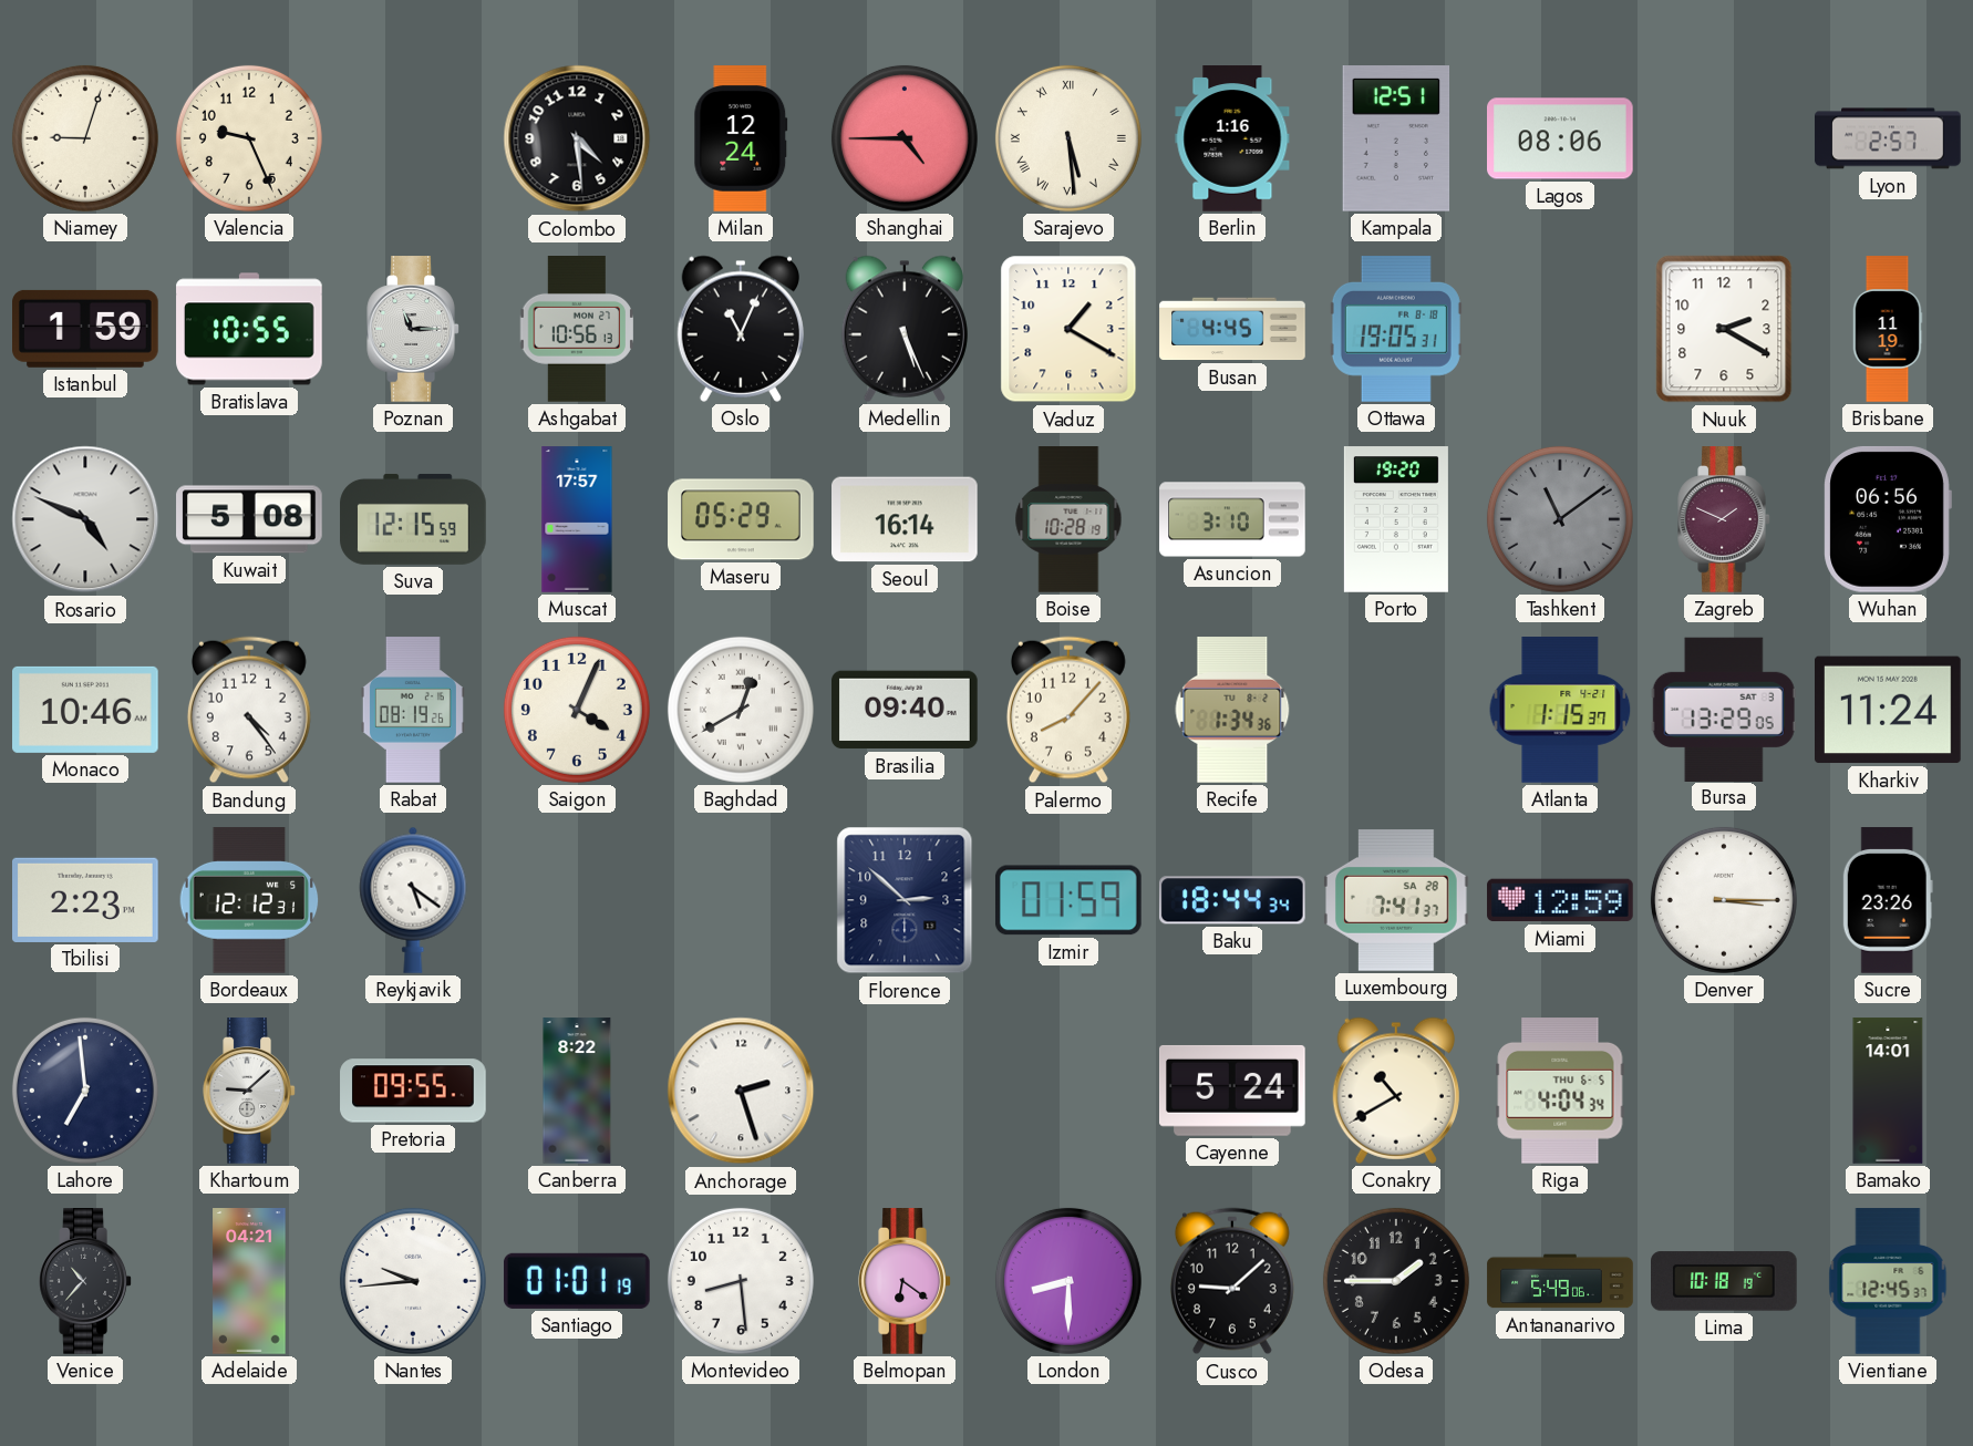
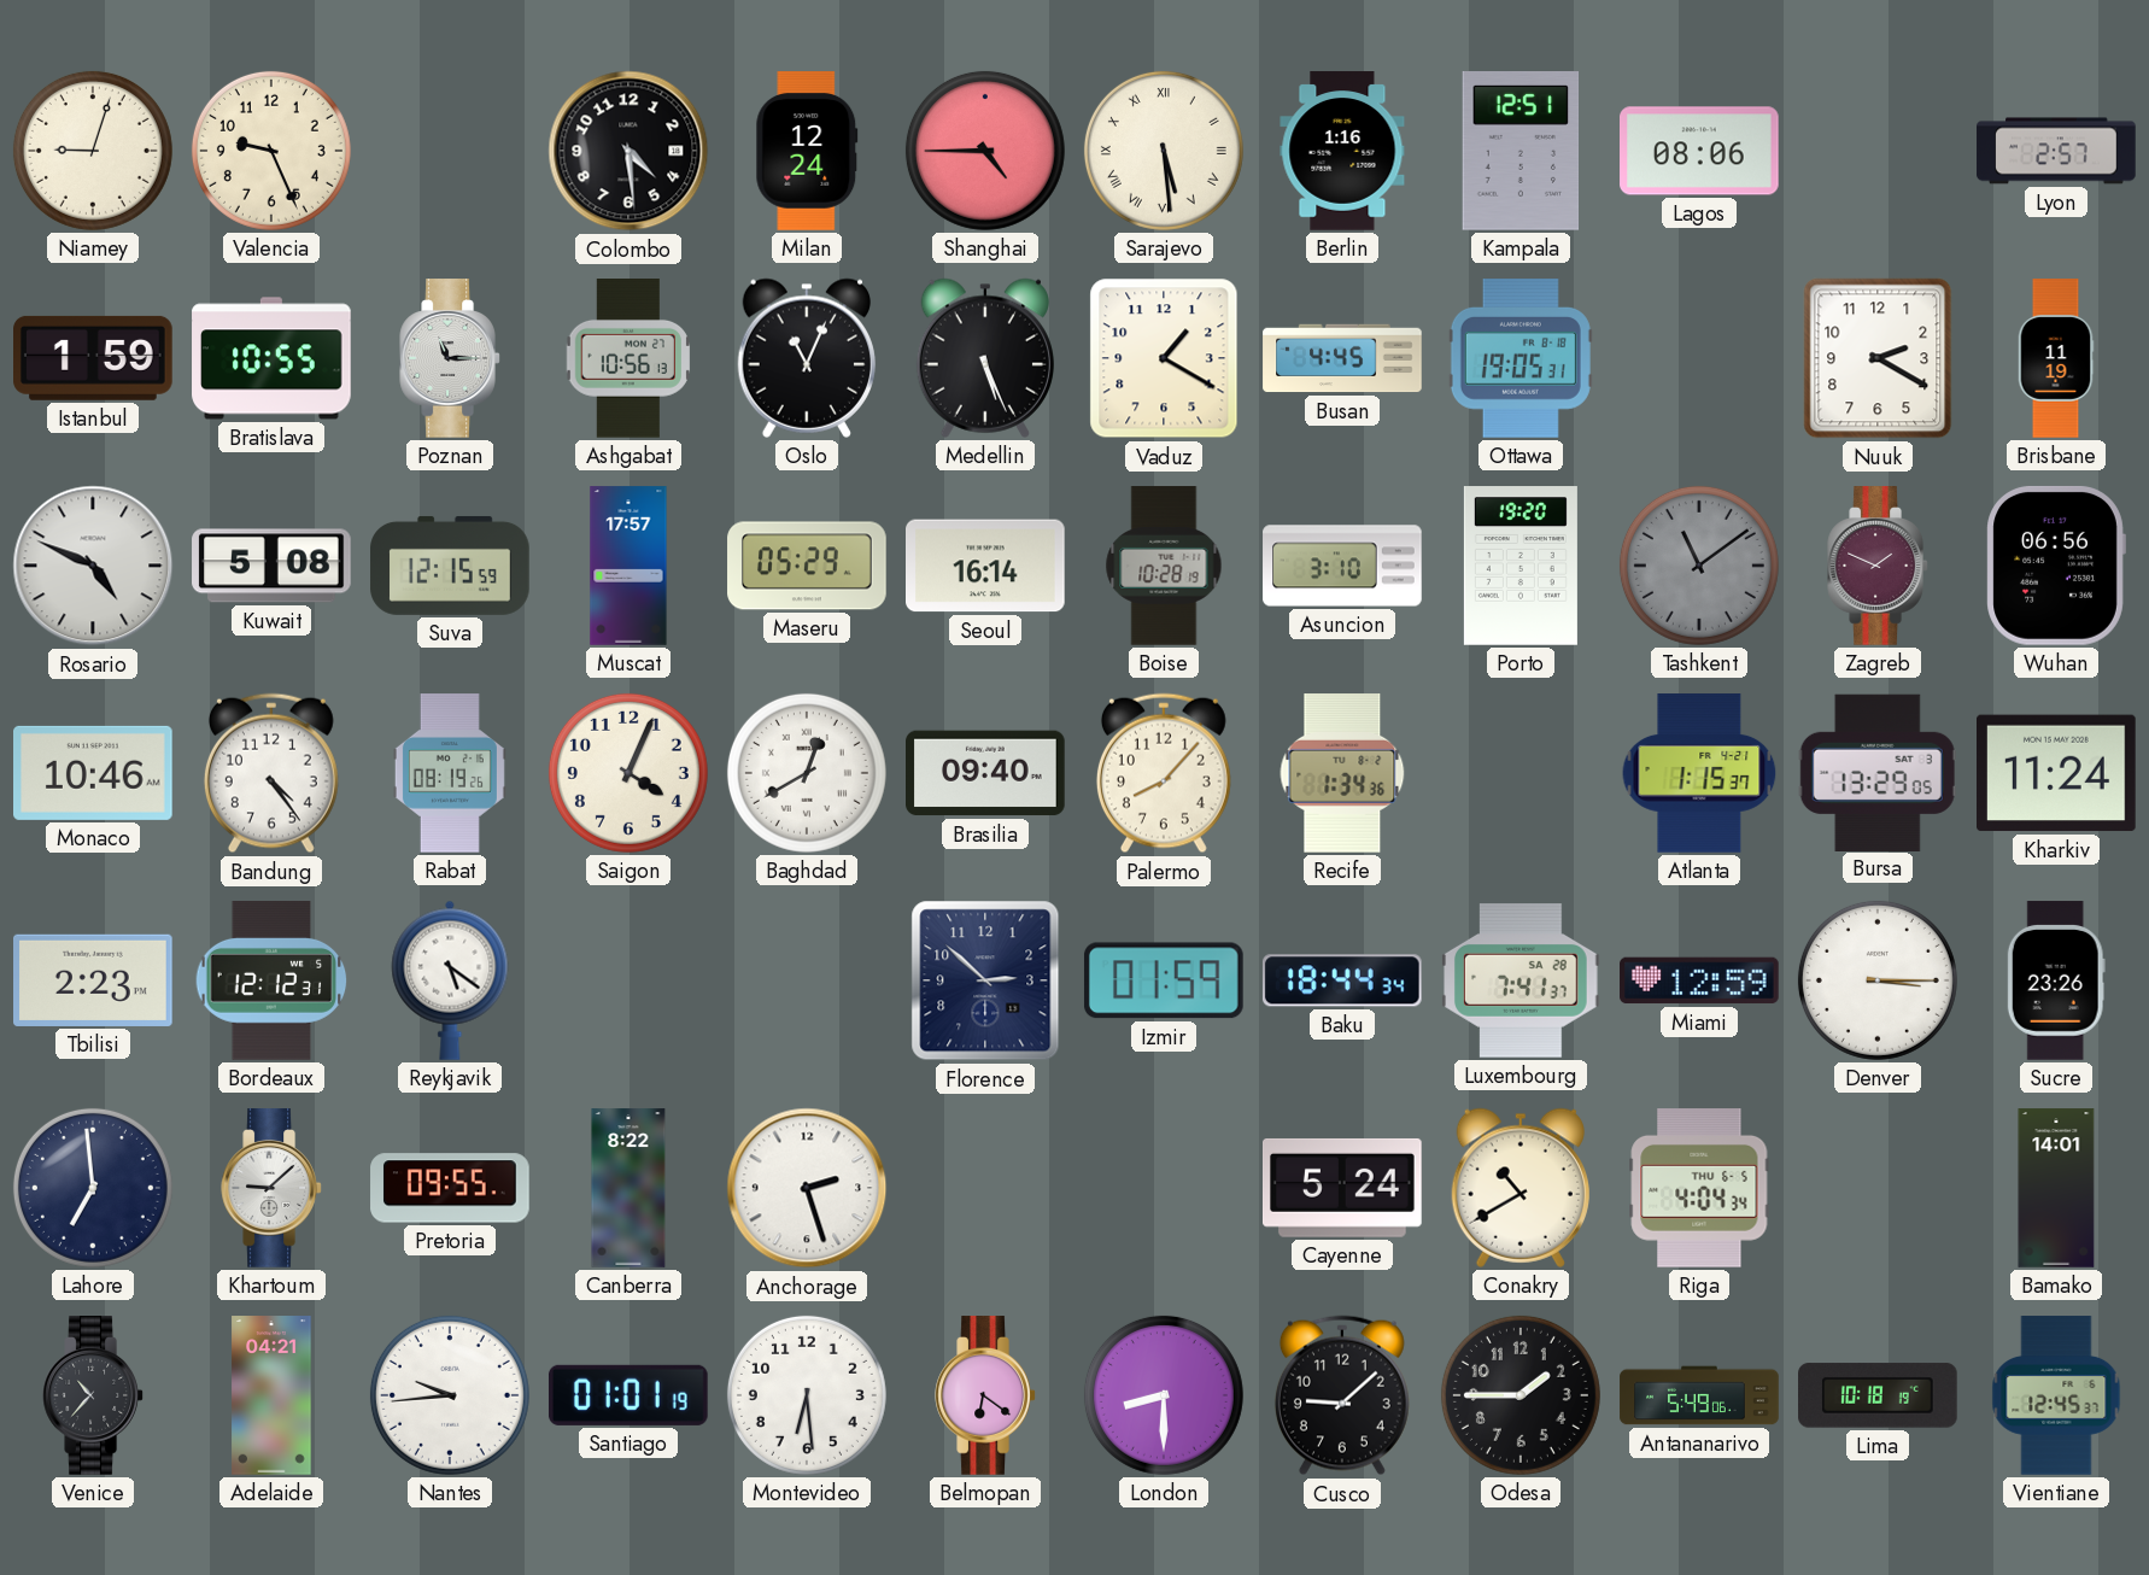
Montevideo: 8:29 -> 6:29 (807, 1395)
